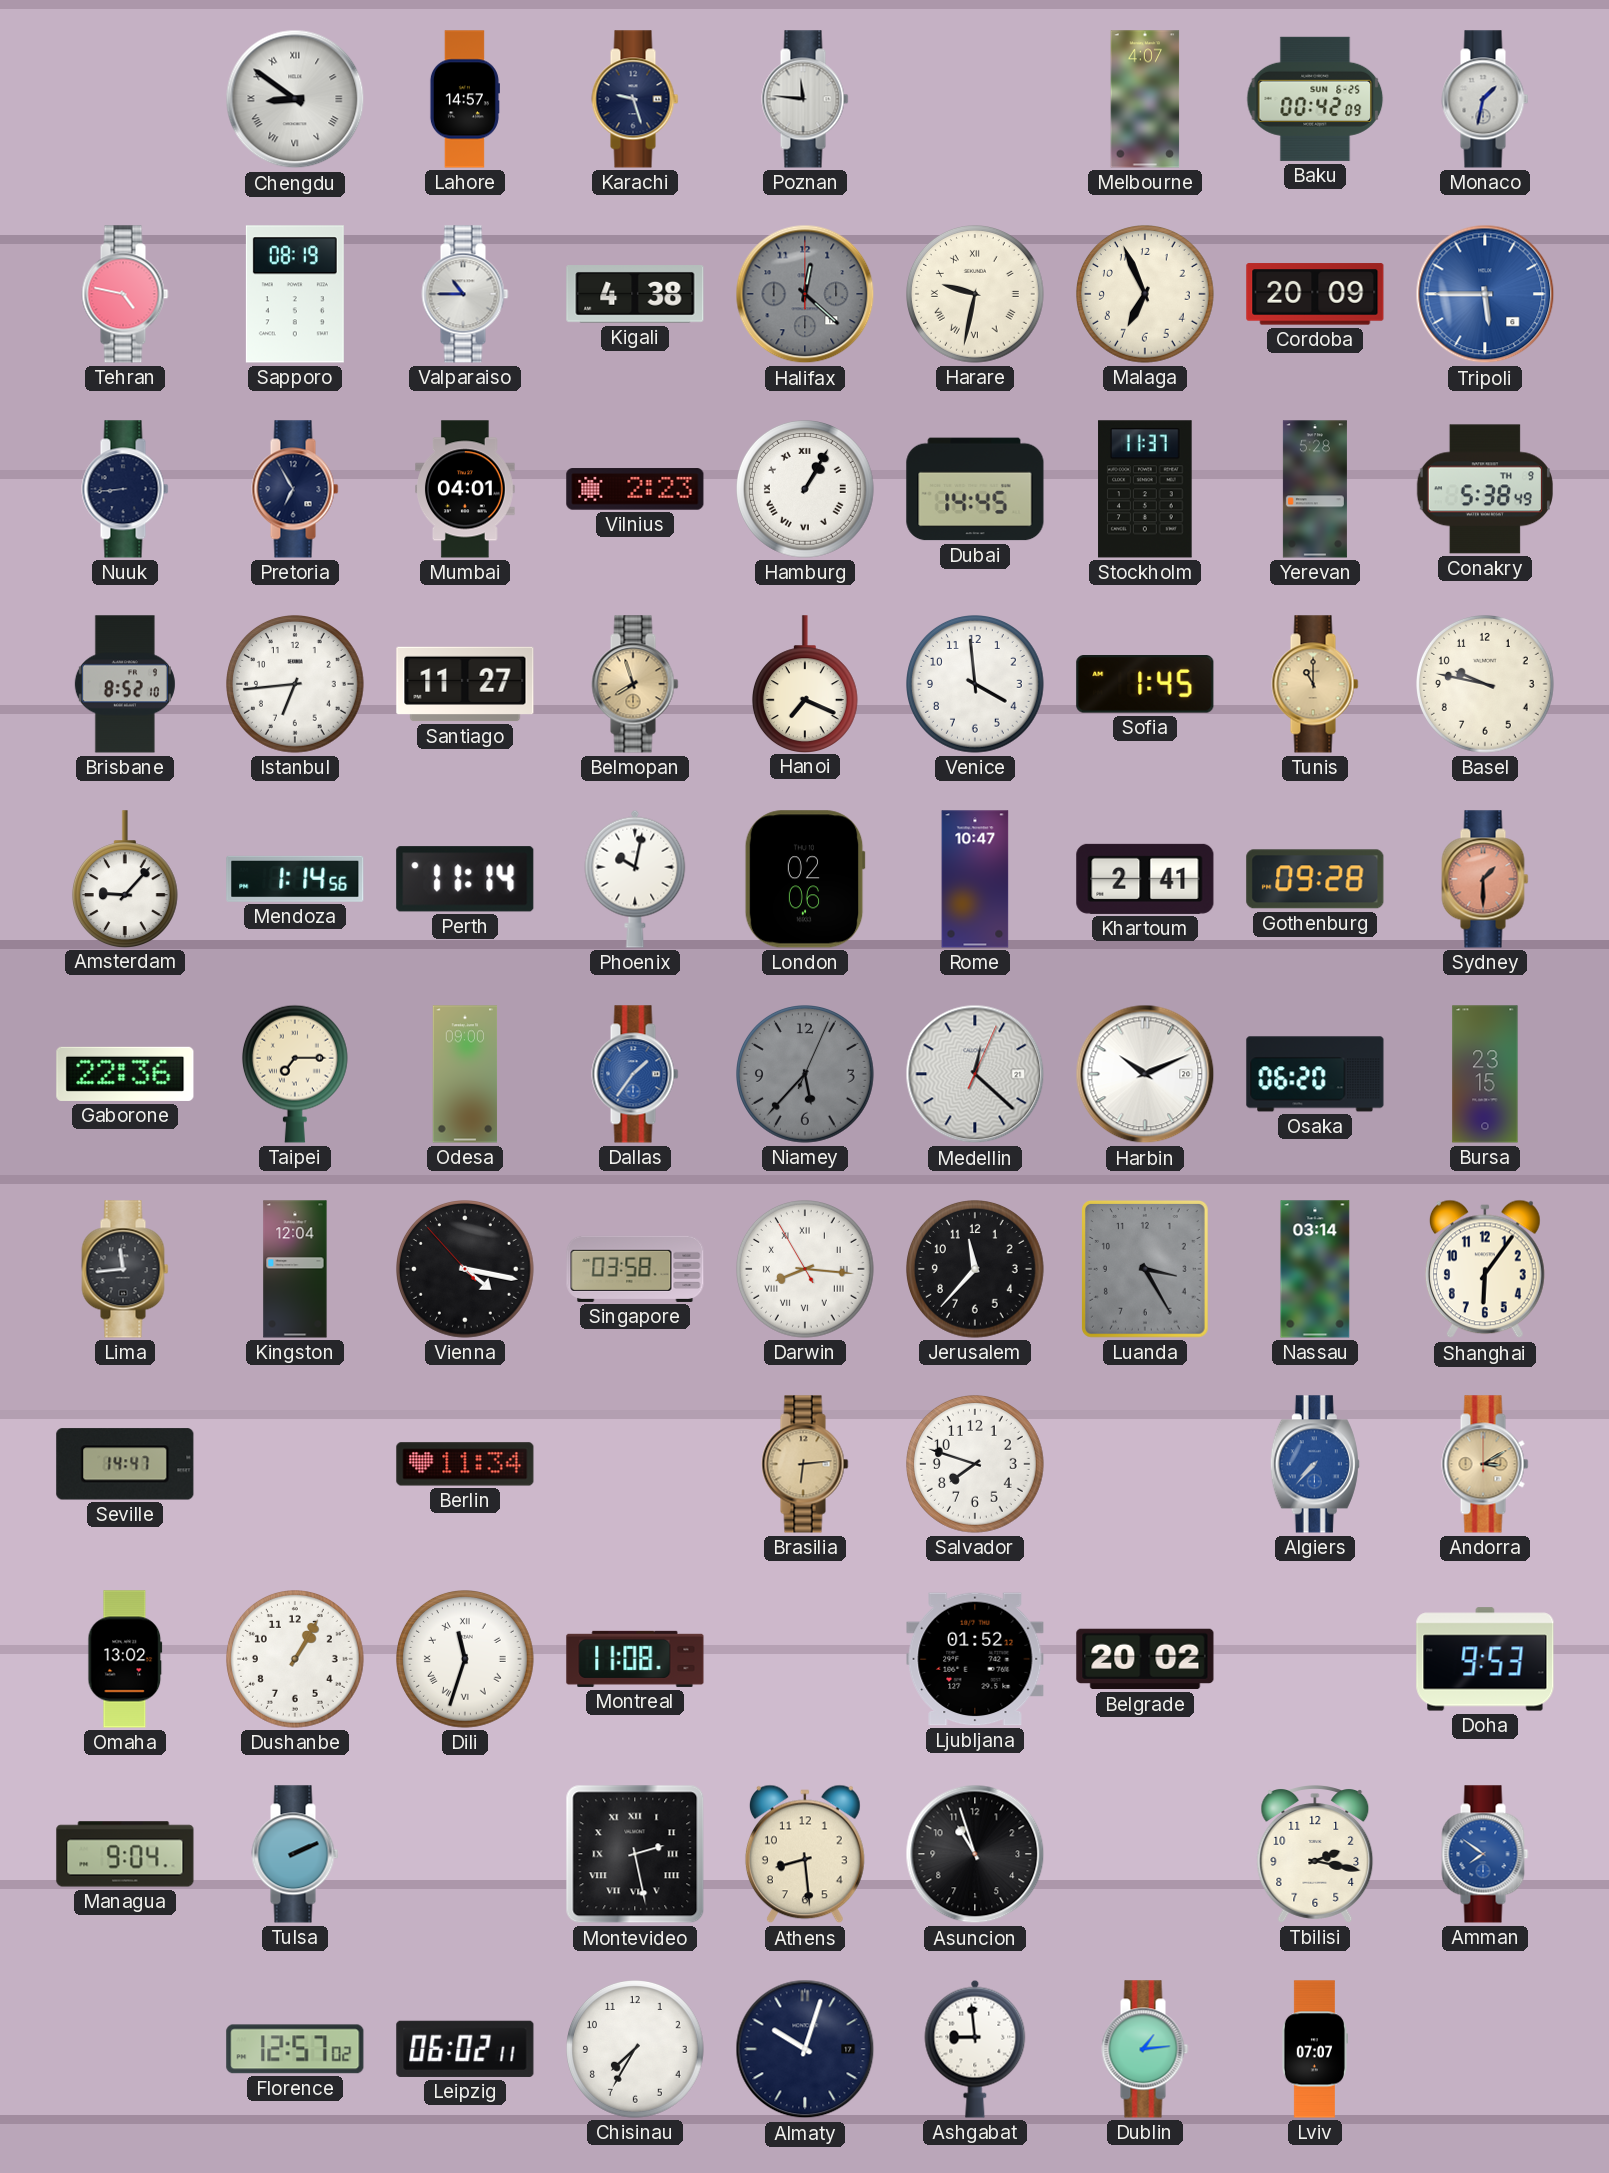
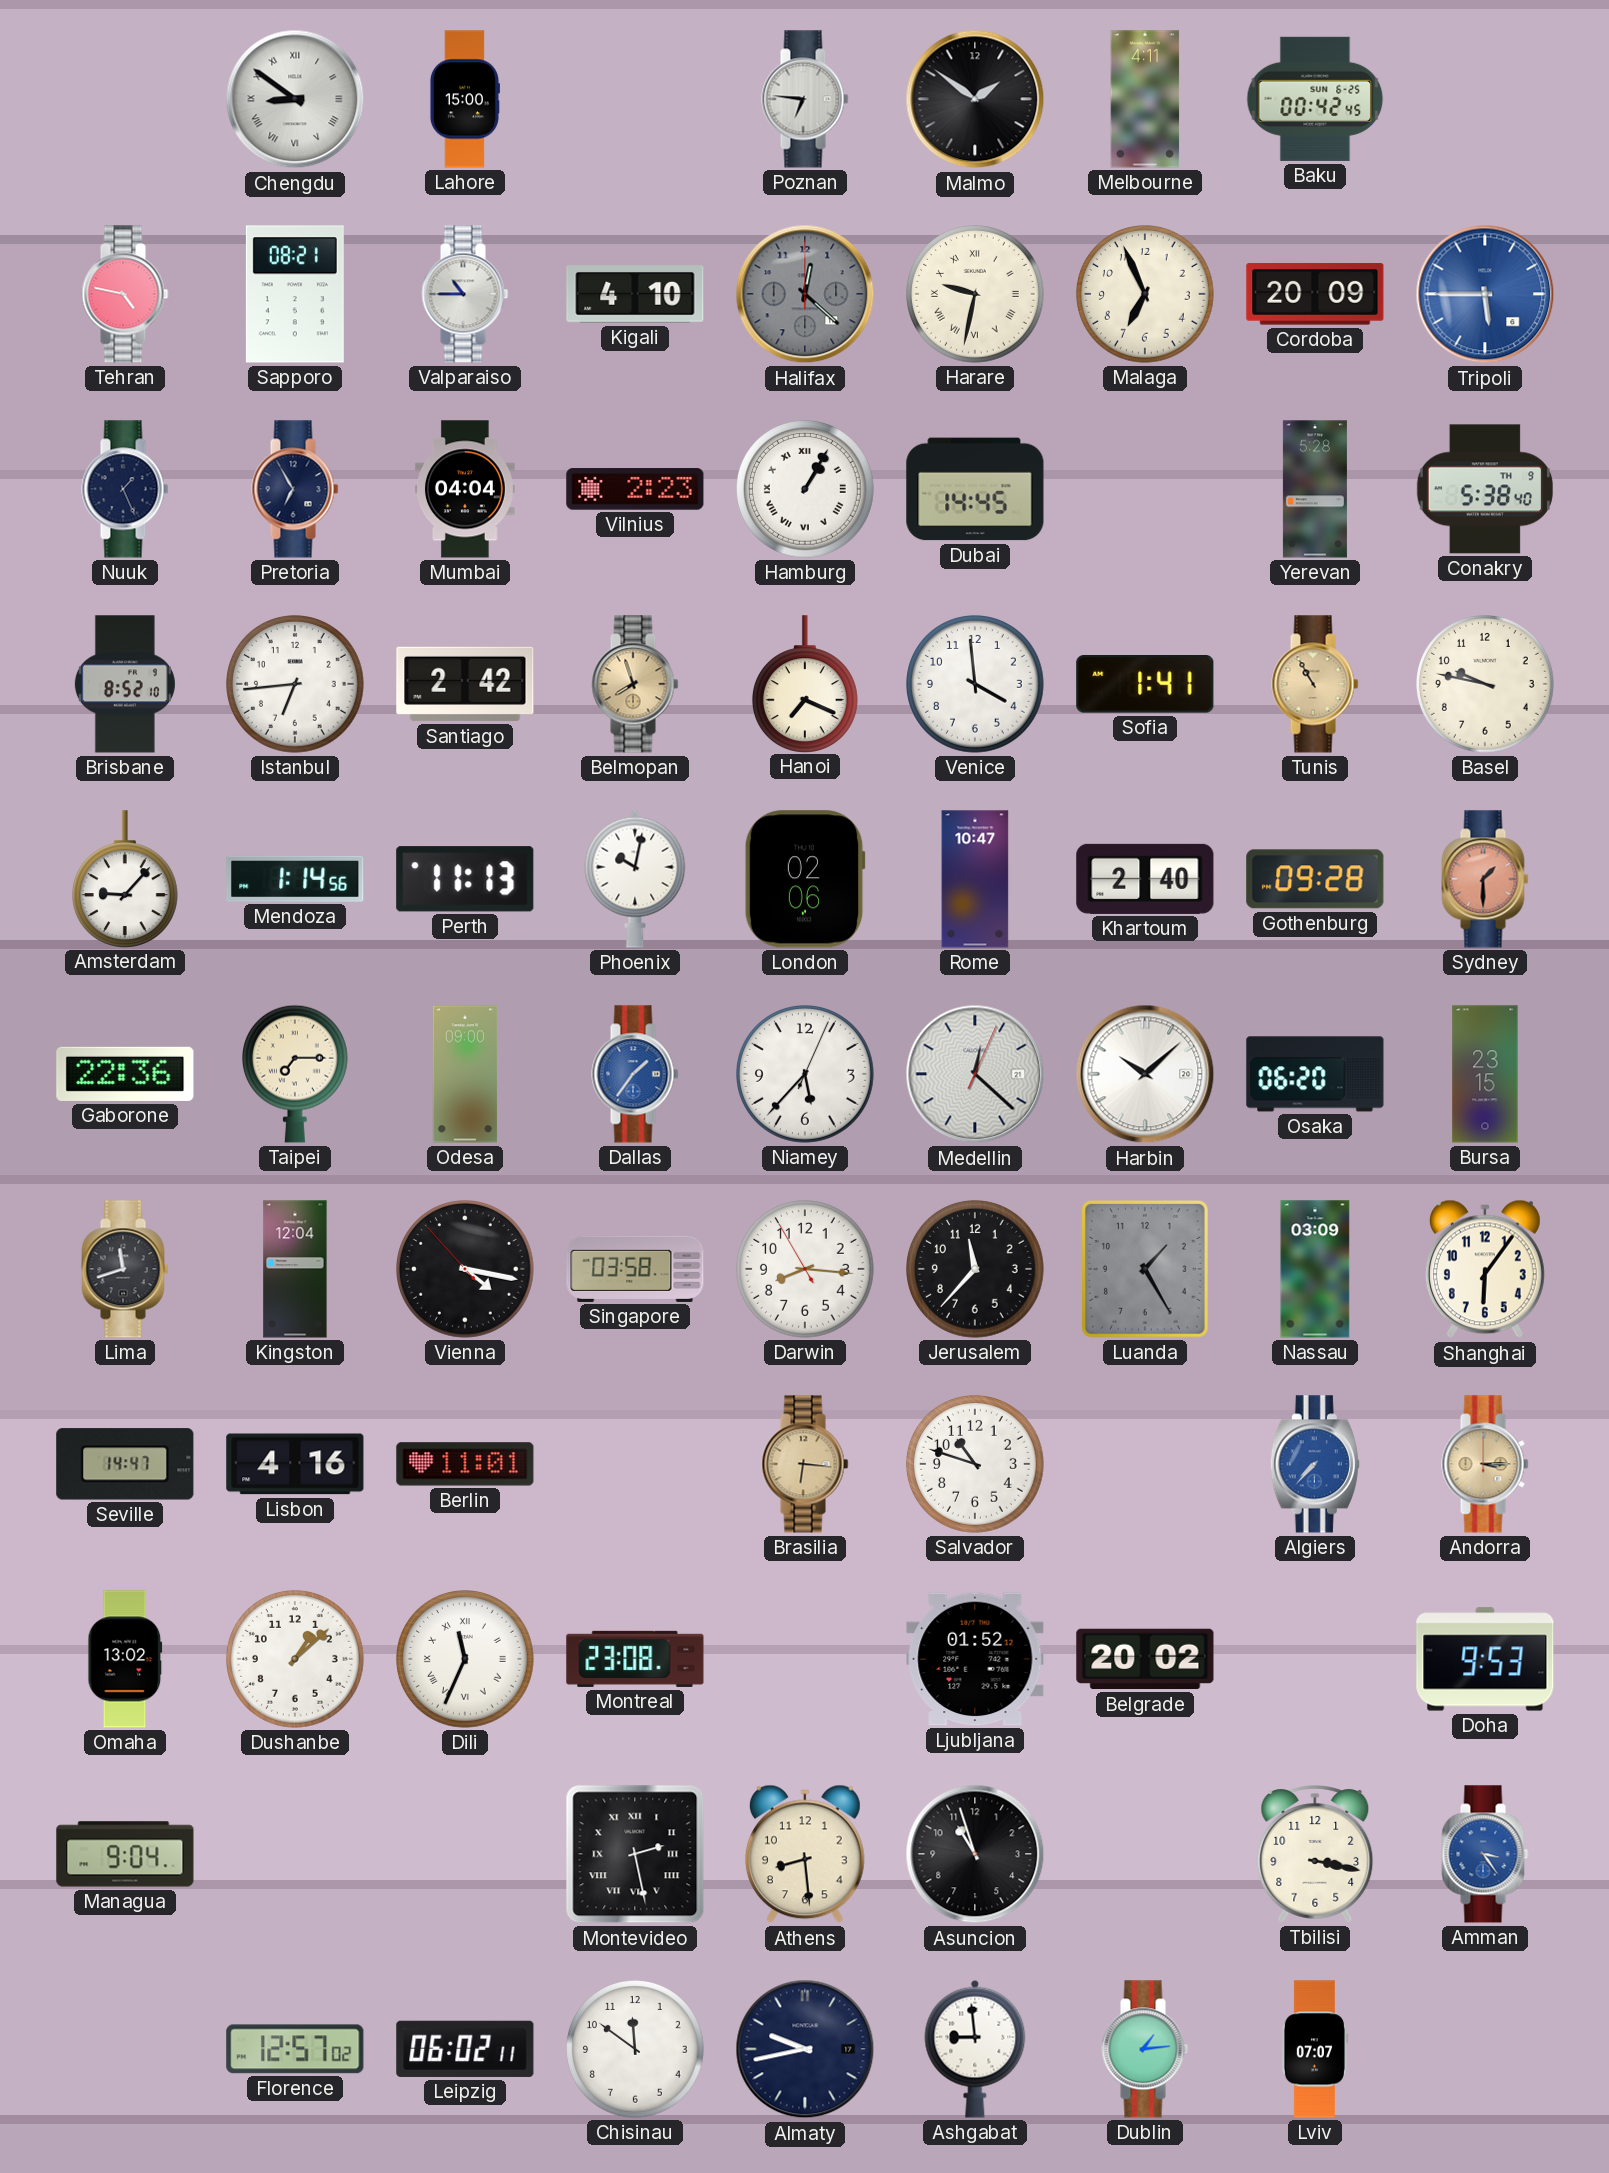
Lahore: 14:57 -> 15:00 (464, 99)
Karachi: 9:27 -> none (635, 99)
Poznan: 11:46 -> 6:46 (805, 99)
Malmo: none -> 1:51 (975, 99)
Melbourne: 4:07 -> 4:11 (1145, 99)
Baku: 00:42:09 -> 00:42:45 (1315, 99)
Monaco: 1:32 -> none (1485, 99)
Sapporo: 08:19 -> 08:21 (295, 294)
Kigali: 4:38 -> 4:10 (635, 294)
Nuuk: 8:44 -> 1:26 (125, 489)
Mumbai: 04:01 -> 04:04 (466, 489)
Stockholm: 11:37 -> none (1145, 489)
Conakry: 5:38:49 -> 5:38:40 (1485, 489)
Santiago: 11:27 -> 2:42 (465, 684)
Sofia: 1:45 -> 1:41 (1145, 685)
Tunis: 11:00 -> 10:55 (1315, 684)
Perth: 11:14 -> 11:13 (465, 879)
Khartoum: 2:41 -> 2:40 (1145, 879)
Niamey dial: grey -> white (806, 1075)
Harbin: 10:11 -> 10:08 (1145, 1074)
Lima: 11:44 -> 11:42 (125, 1269)
Darwin numerals: Roman -> Arabic (806, 1270)
Luanda: 3:25 -> 1:25 (1145, 1269)
Nassau: 03:14 -> 03:09 (1315, 1269)
Lisbon: none -> 4:16 (295, 1464)
Berlin: 11:34 -> 11:01 (465, 1464)
Brasilia: 6:14 -> 6:16 (805, 1464)
Salvador: 7:48 -> 10:48 (976, 1465)
Andorra: 3:10 -> 3:15 (1485, 1464)
Dushanbe: 1:05 -> 1:08 (296, 1660)
Dili: 11:33 -> 11:34 (466, 1660)
Montreal: 11:08 -> 23:08 (635, 1659)
Tulsa: 2:11 -> none (295, 1854)
Tbilisi: 2:17 -> 3:17 (1315, 1854)
Amman: 7:51 -> 3:24 (1485, 1854)
Chisinau: 7:35 -> 11:51 (636, 2050)
Almaty: 10:03 -> 9:43 (805, 2049)
